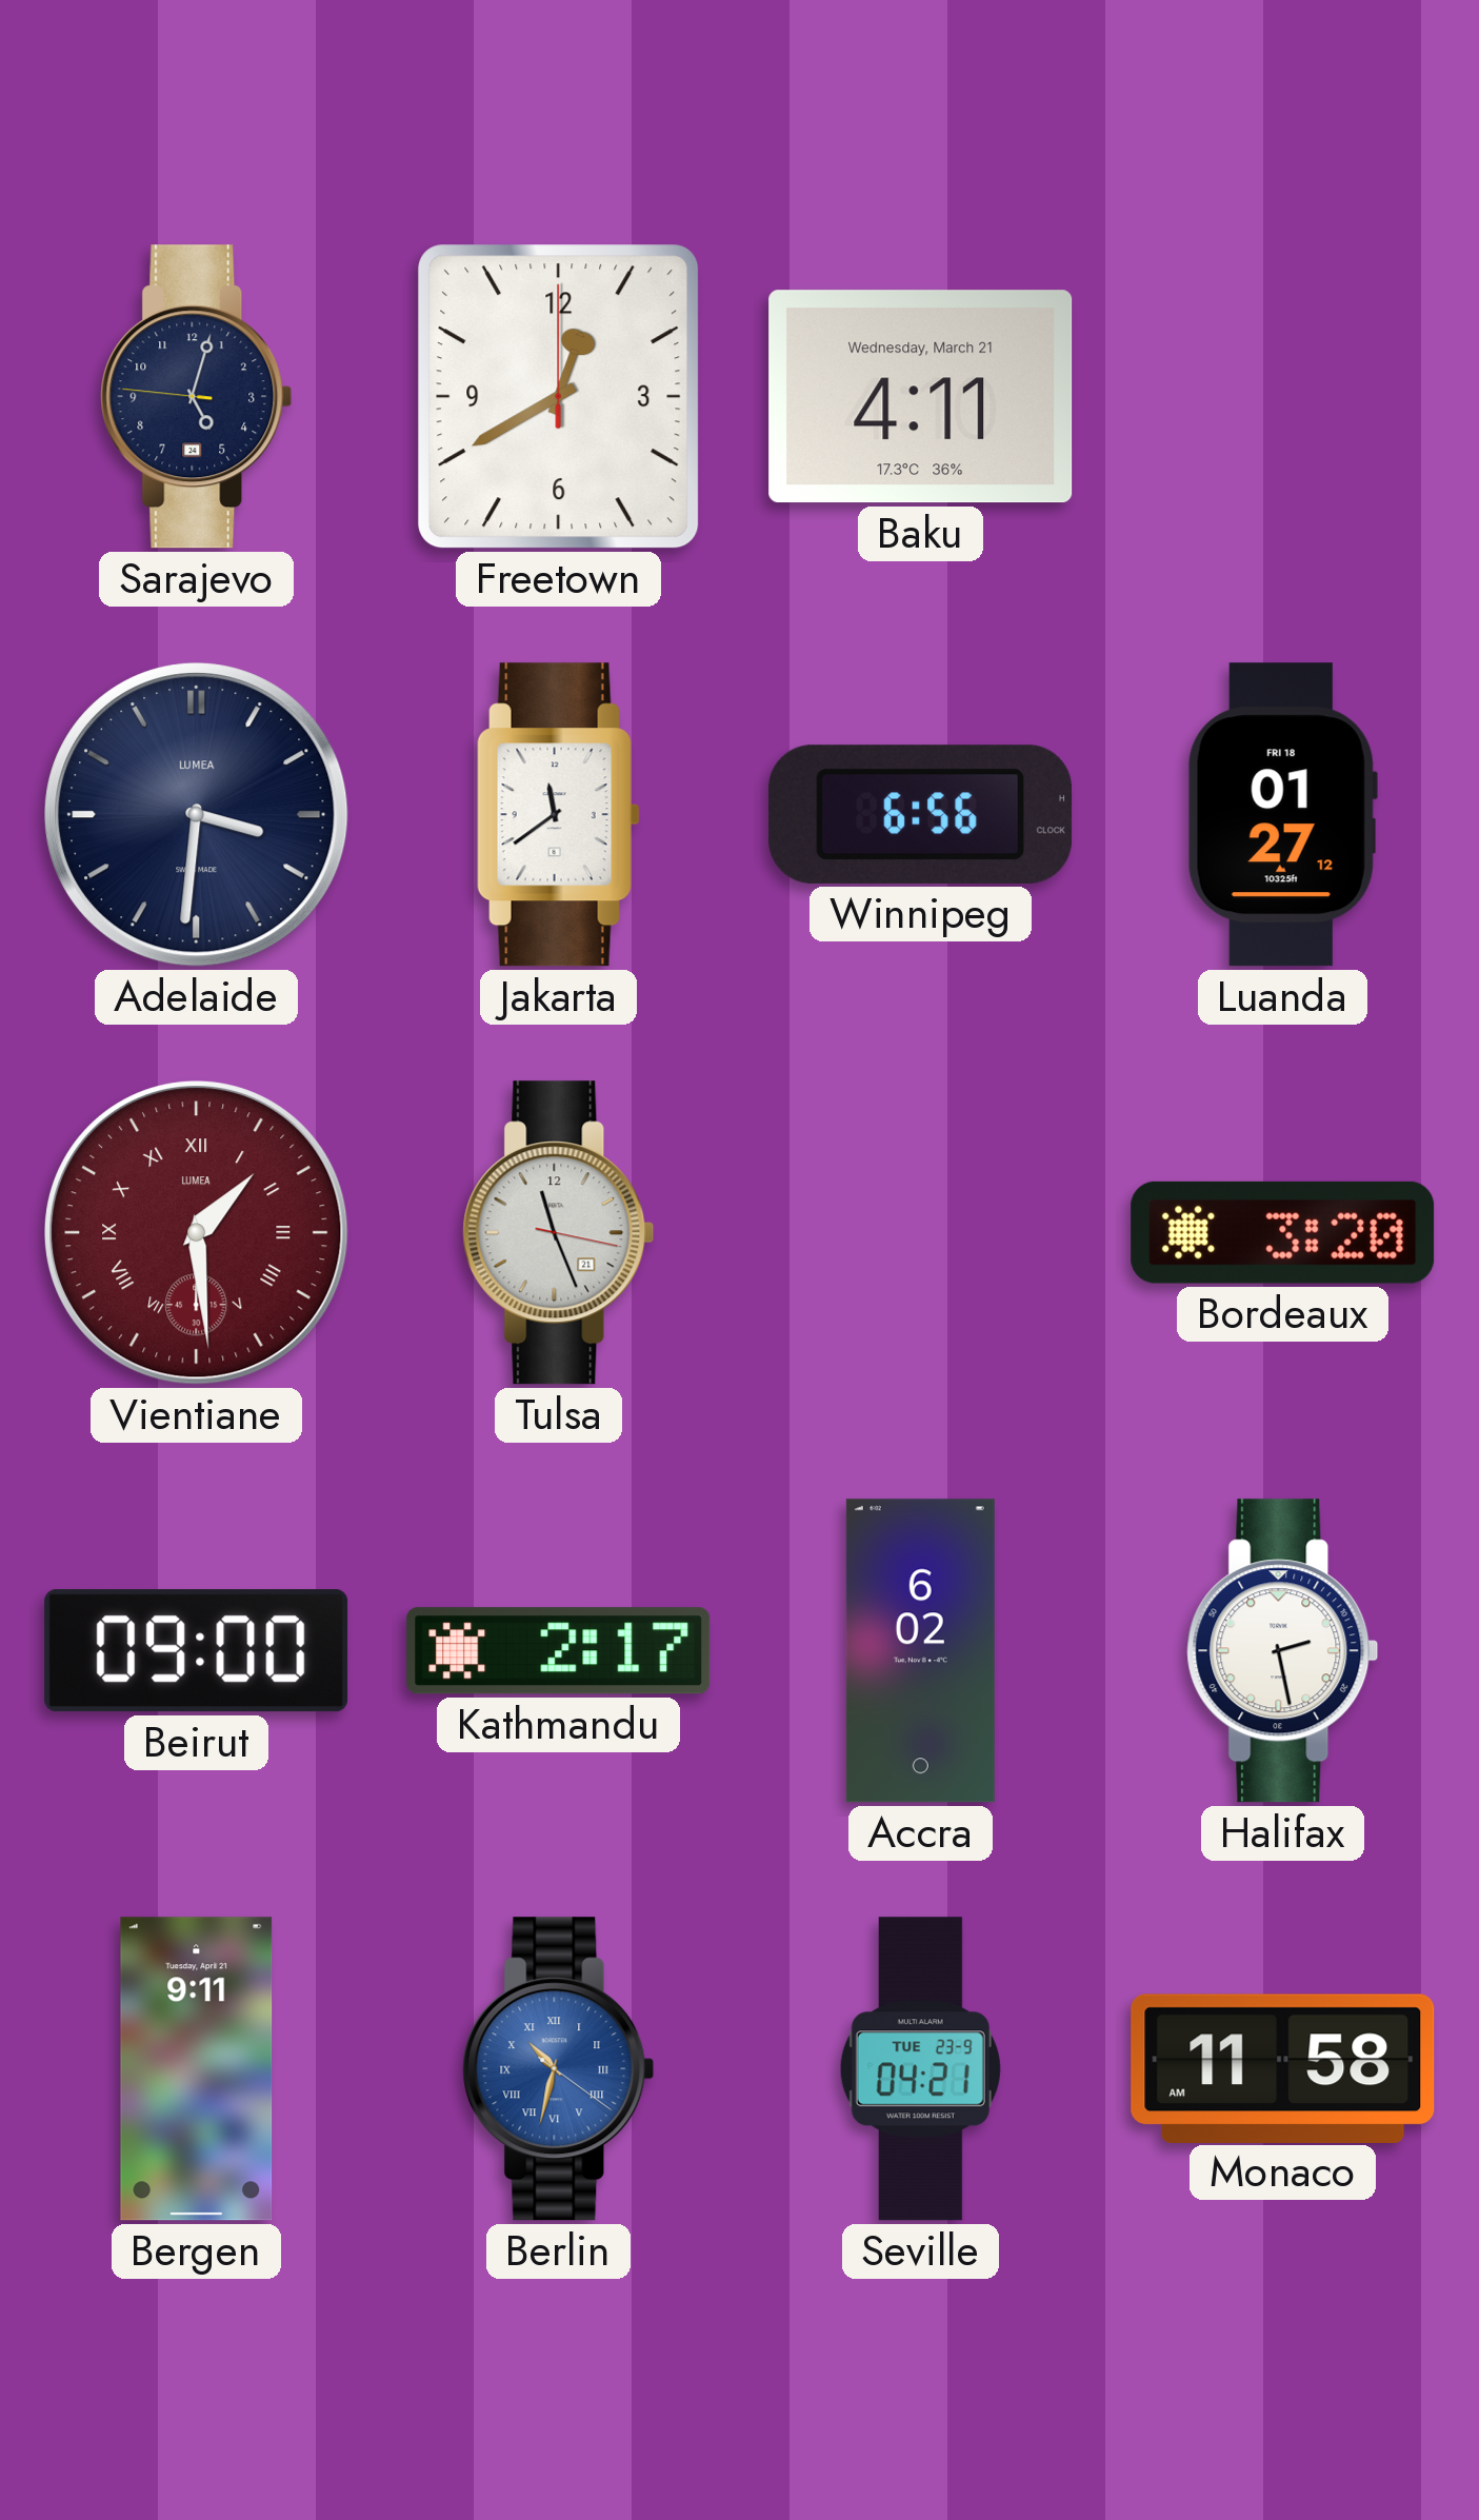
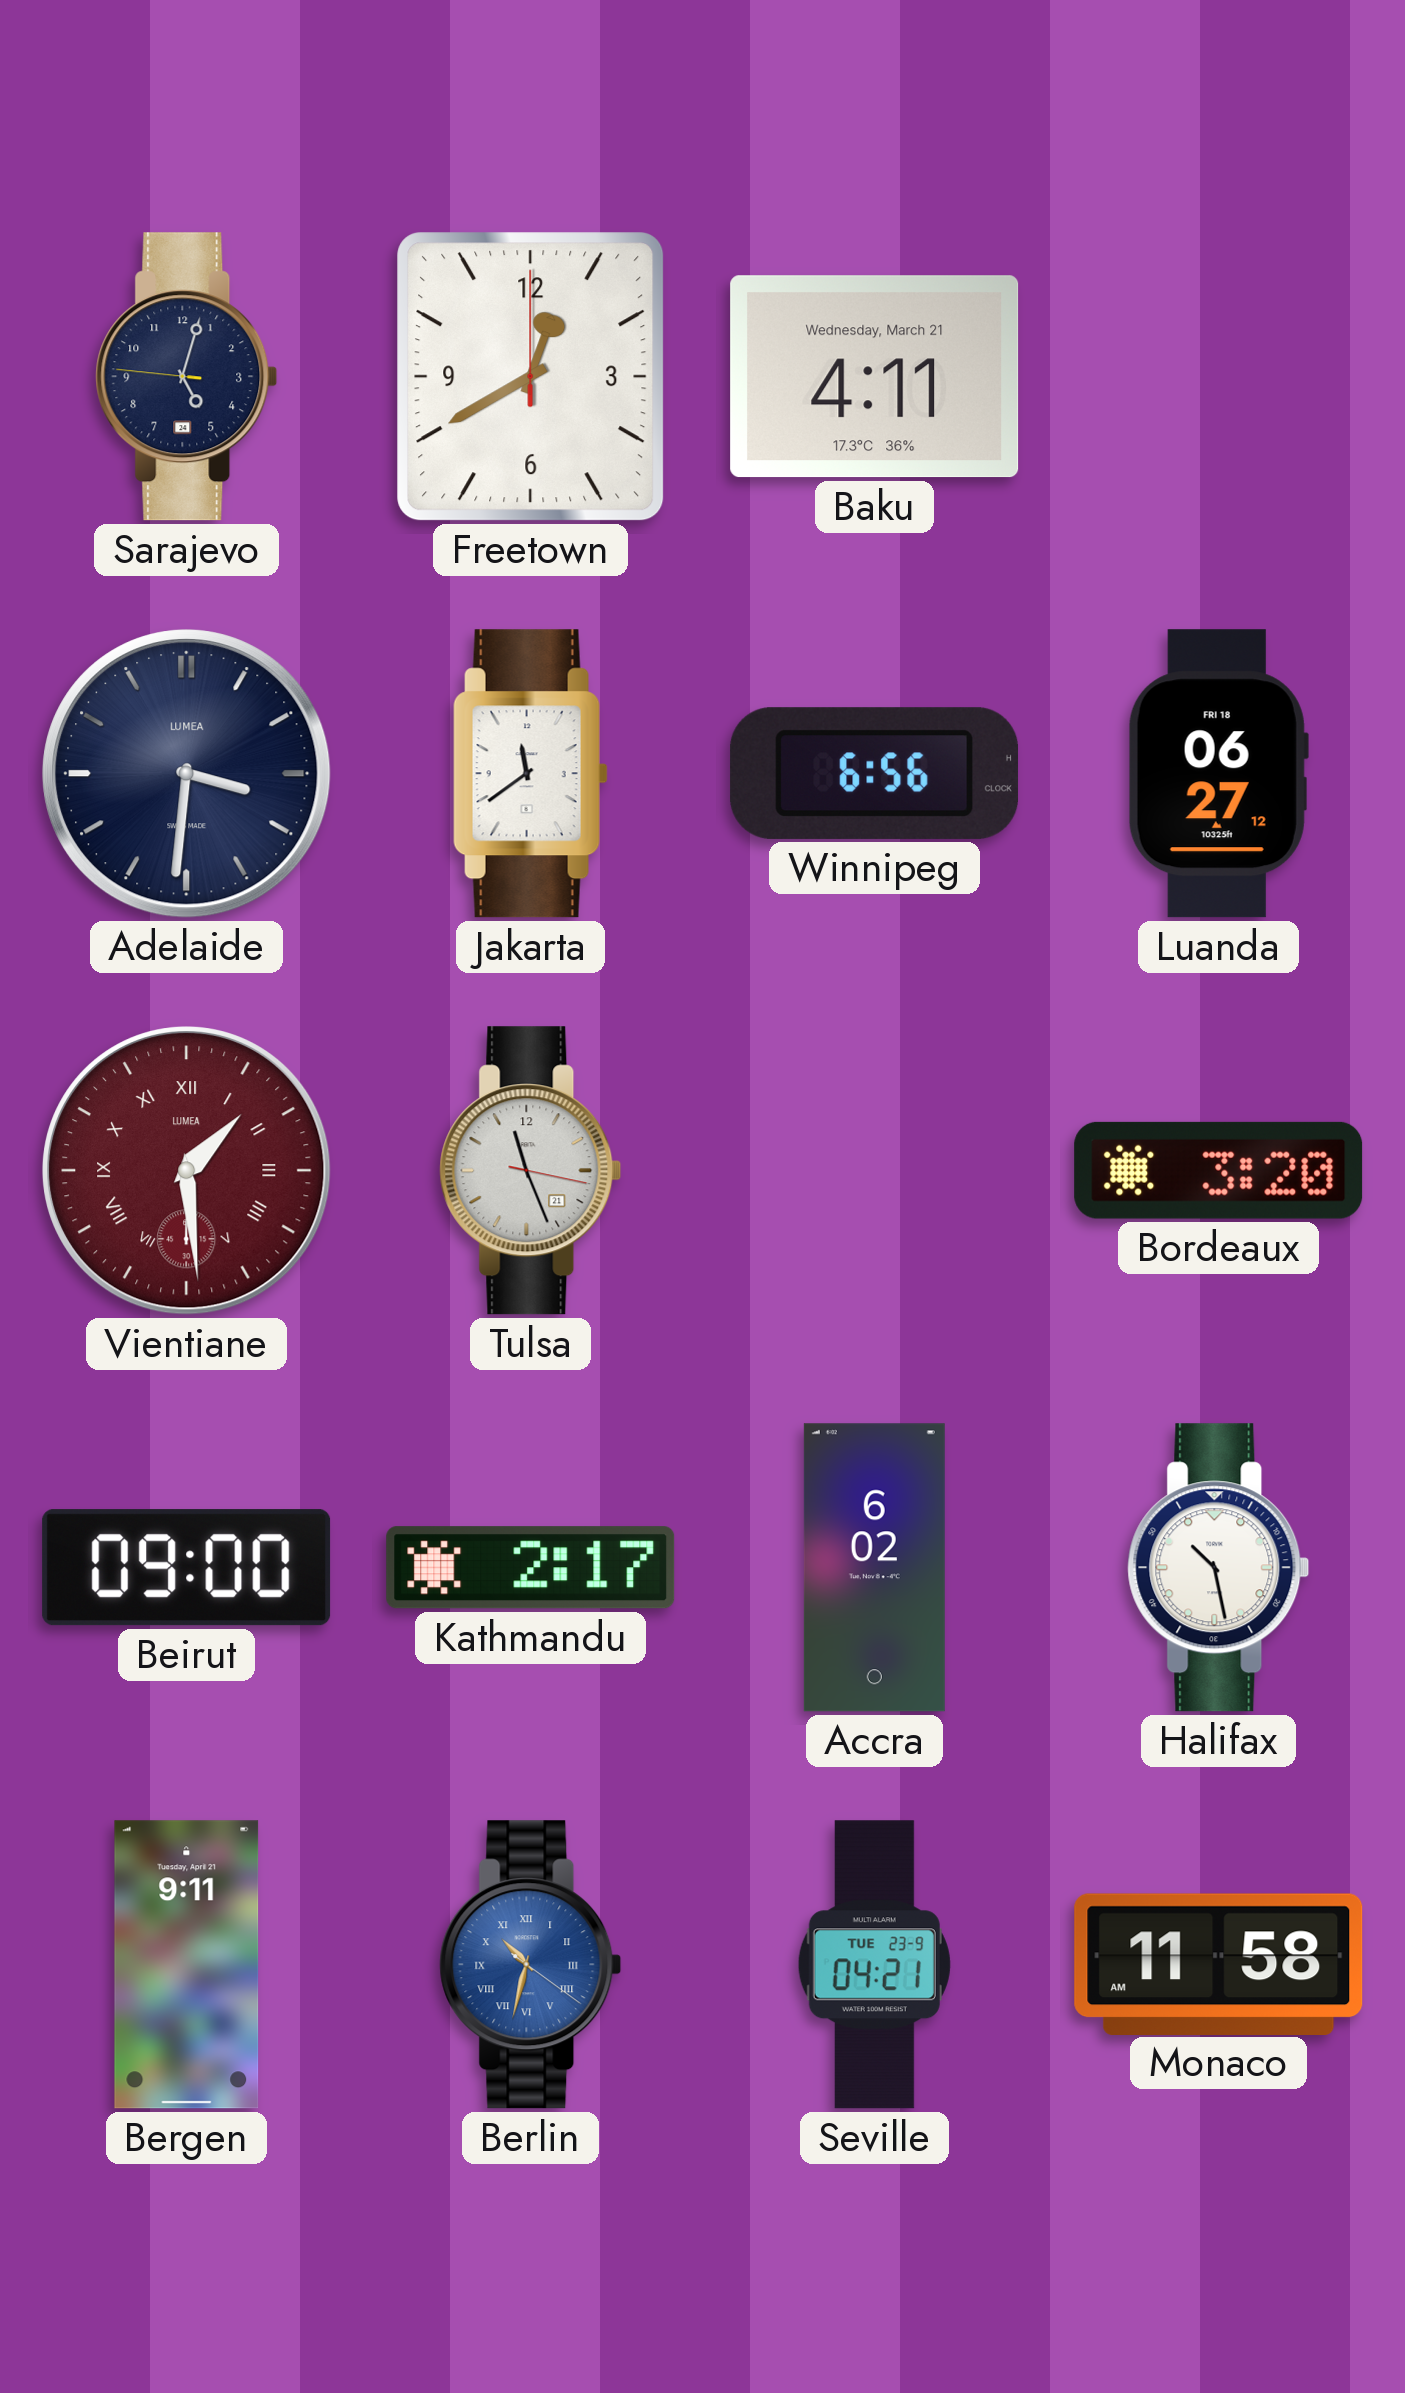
Luanda: 01:27 -> 06:27 (1218, 774)
Halifax: 2:28 -> 10:28 (1219, 1568)
